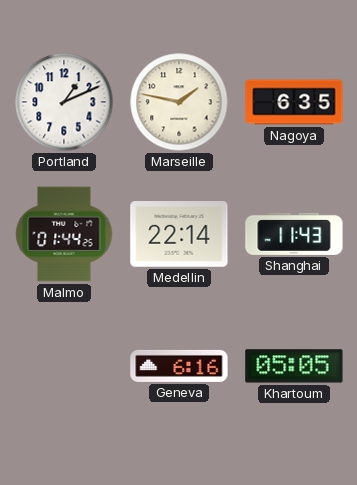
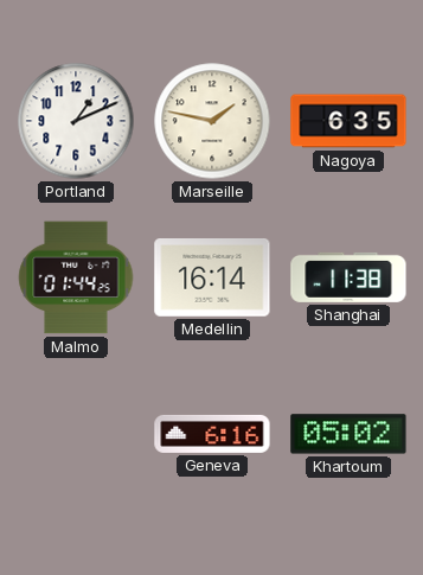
Medellin: 22:14 -> 16:14 (212, 279)
Shanghai: 11:43 -> 11:38 (348, 277)
Khartoum: 05:05 -> 05:02 (348, 434)
